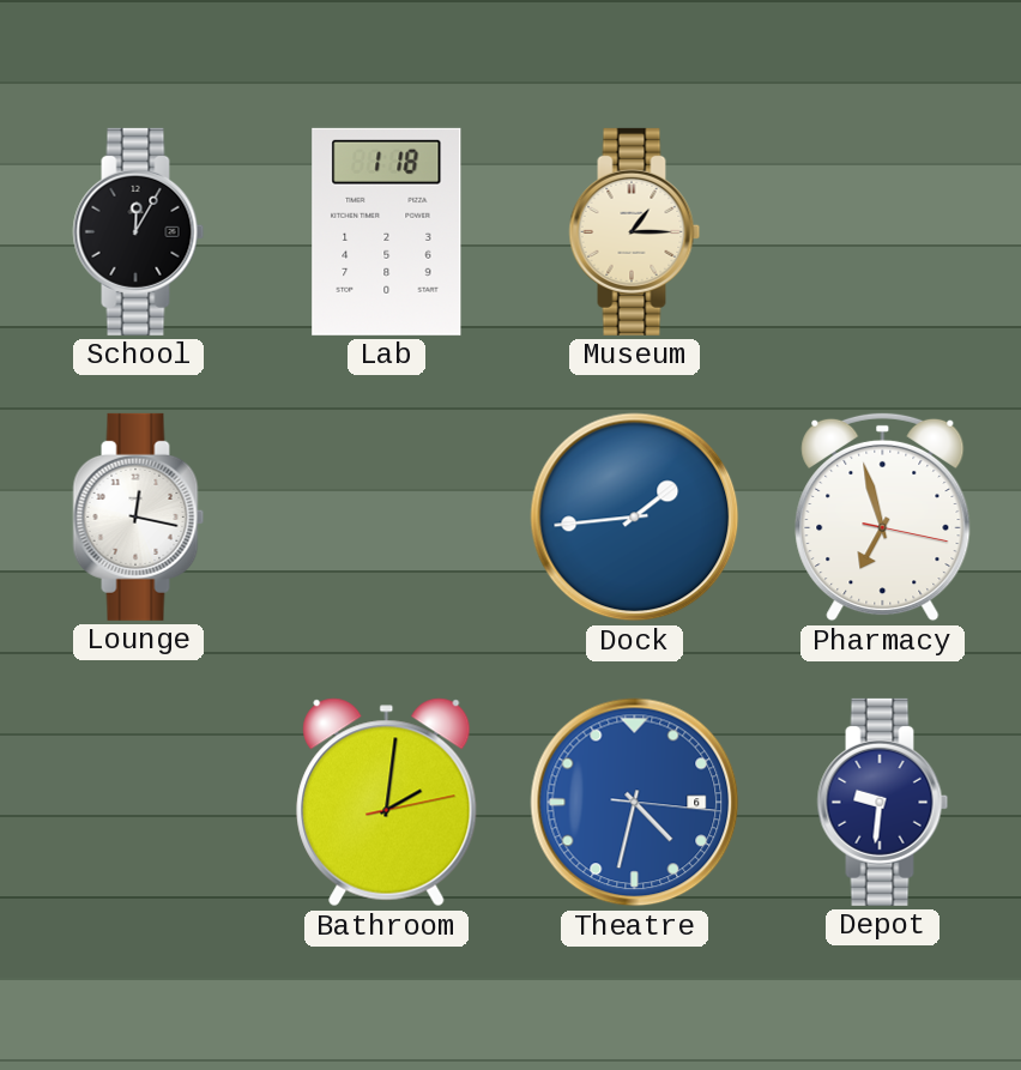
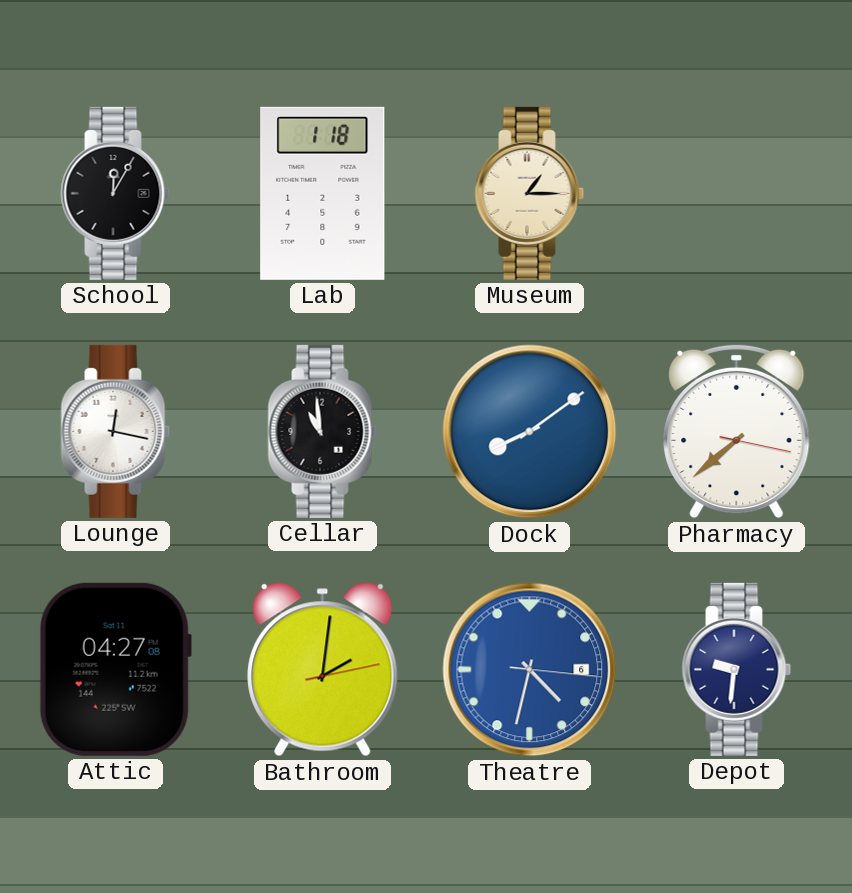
Cellar: none -> 10:59 (323, 431)
Dock: 1:44 -> 8:09 (530, 432)
Pharmacy: 6:57 -> 7:38 (737, 431)
Attic: none -> 04:27 (115, 669)
